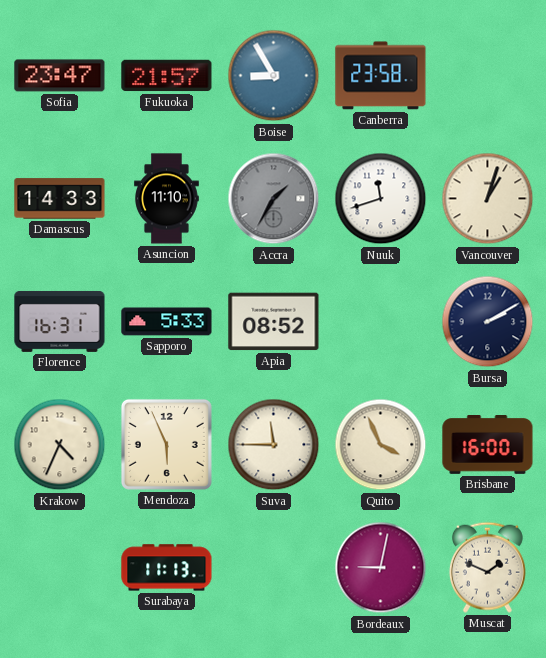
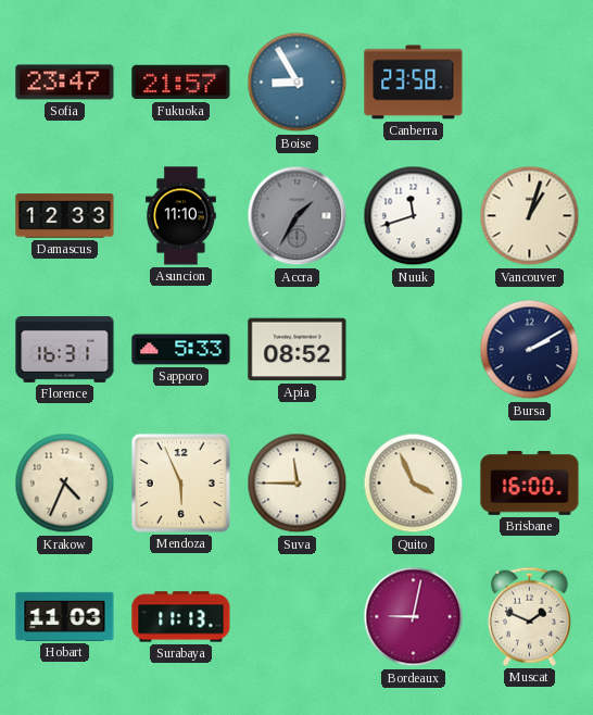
Damascus: 14:33 -> 12:33 (65, 216)
Hobart: none -> 11:03 (65, 616)
